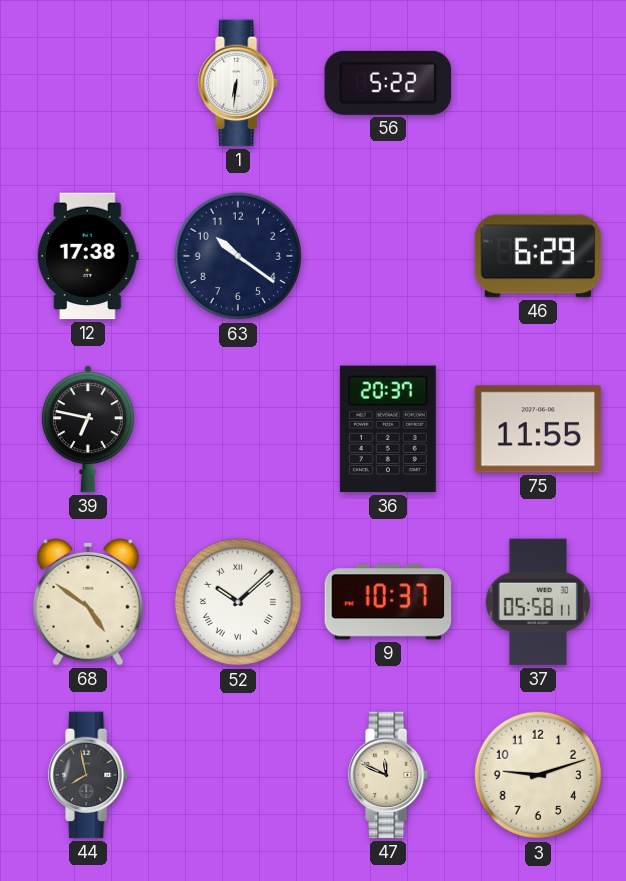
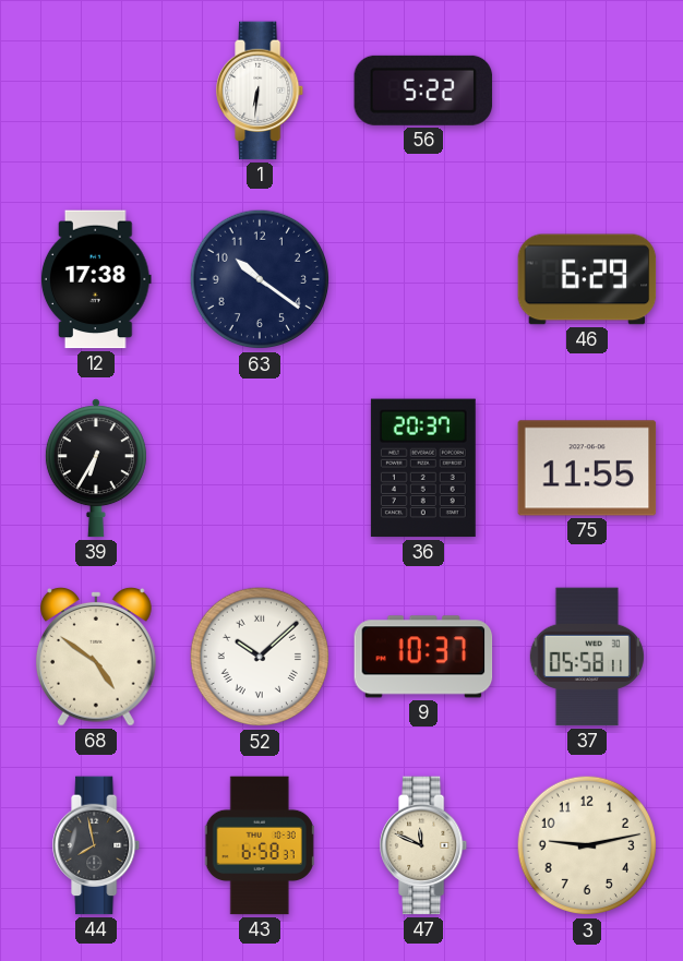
39: 6:47 -> 6:35 (96, 468)
43: none -> 6:58 (260, 845)
3: 9:12 -> 9:13 (587, 845)
